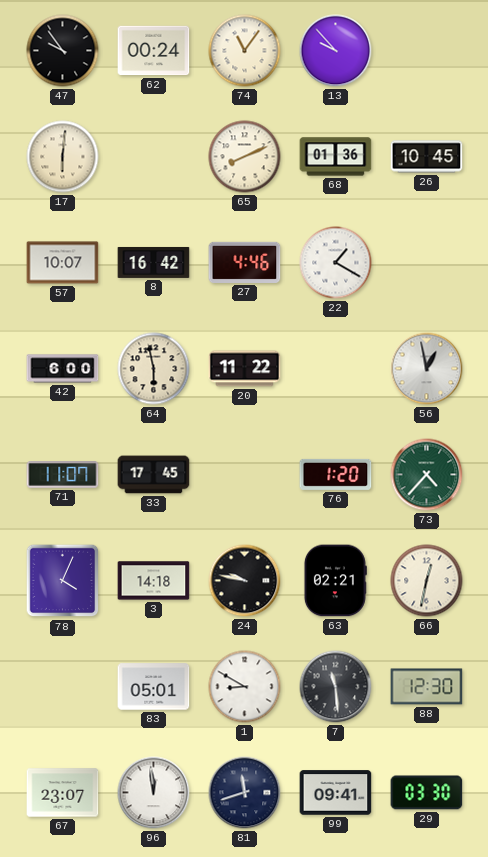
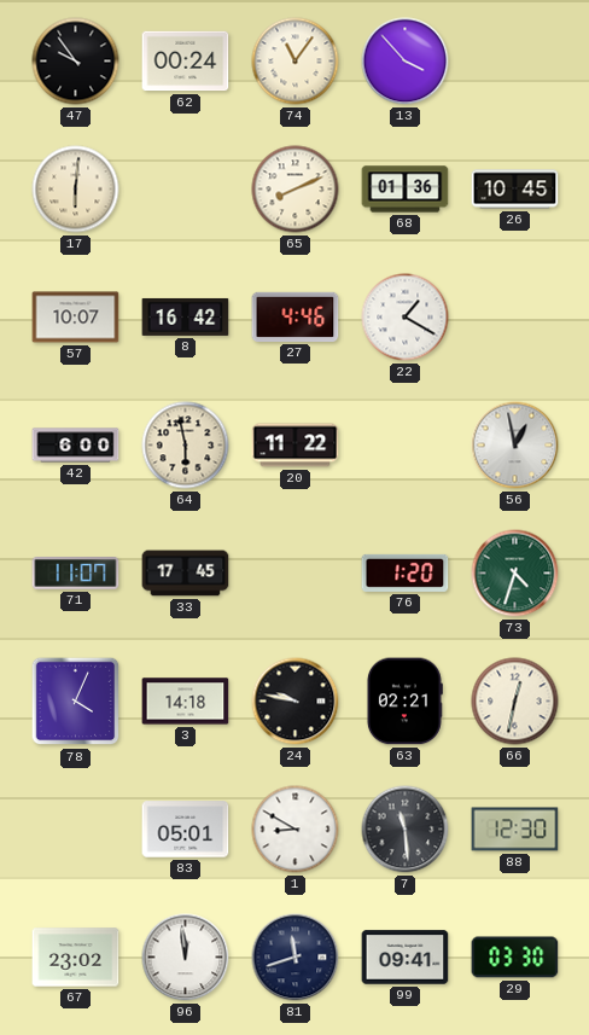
13: 9:53 -> 3:53 (406, 62)
73: 4:37 -> 4:33 (515, 574)
67: 23:07 -> 23:02 (76, 958)
